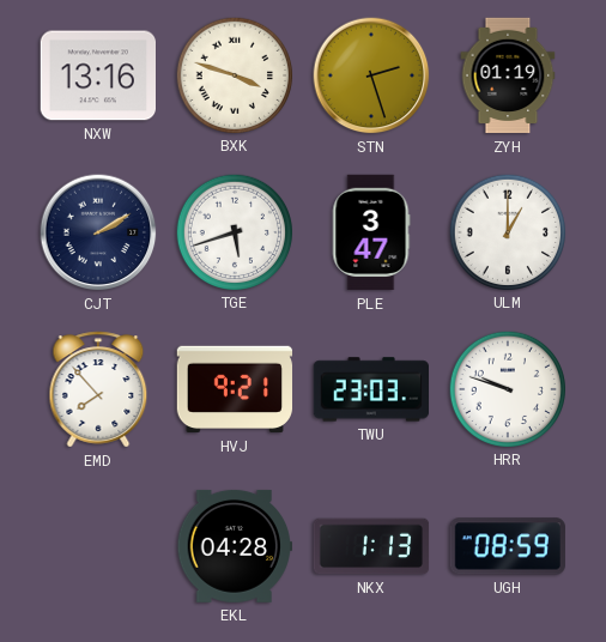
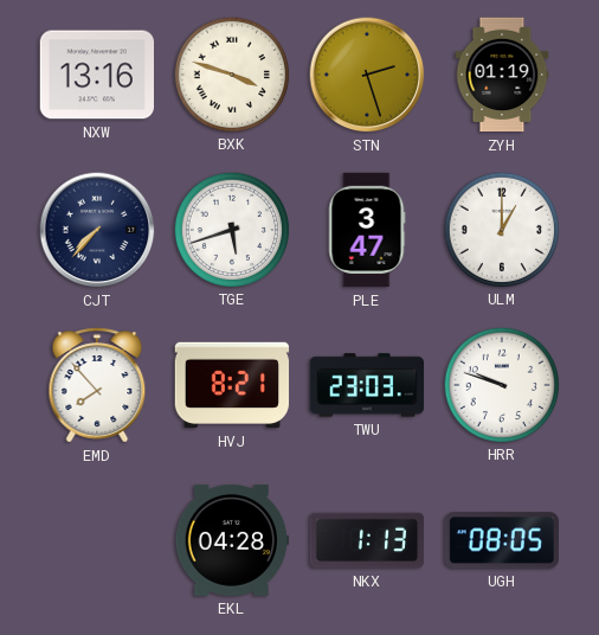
CJT: 2:10 -> 7:37 (97, 230)
HVJ: 9:21 -> 8:21 (232, 385)
UGH: 08:59 -> 08:05 (502, 540)
